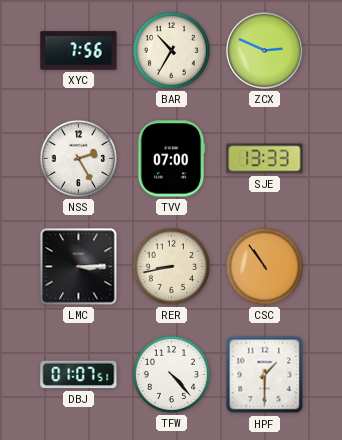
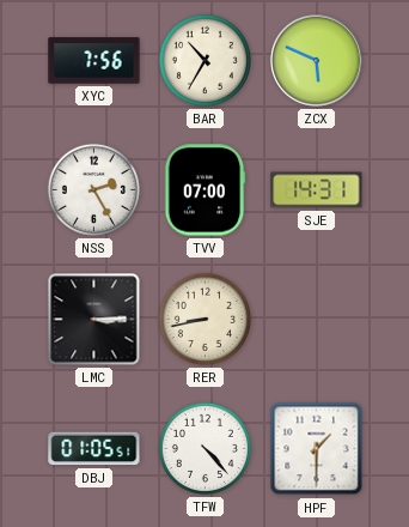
ZCX: 2:49 -> 5:49 (317, 61)
SJE: 13:33 -> 14:31 (317, 190)
CSC: 10:54 -> none (264, 266)
DBJ: 01:07 -> 01:05 (94, 449)
